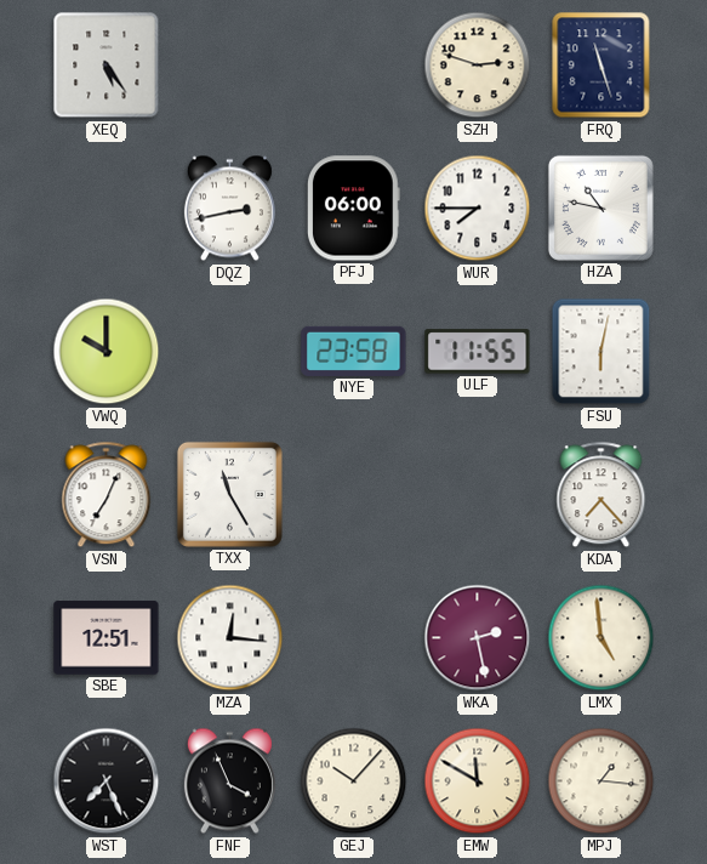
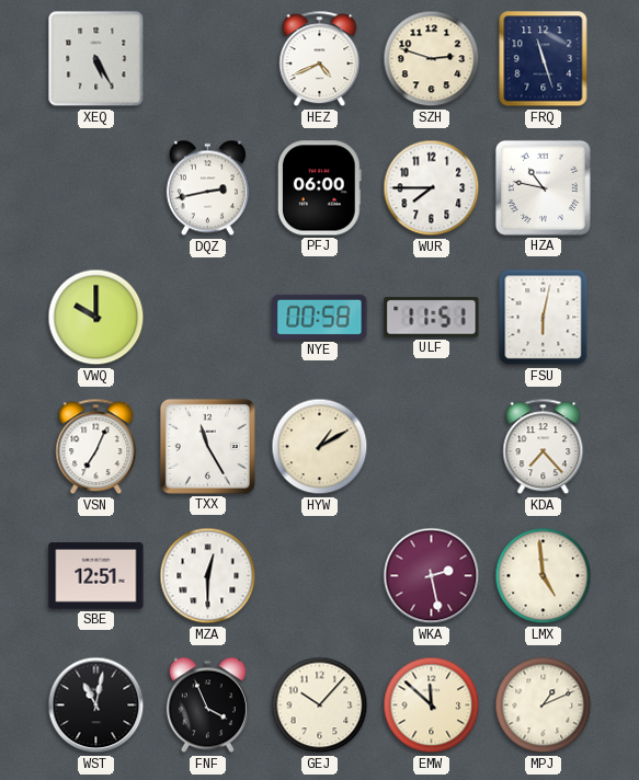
XEQ: 5:24 -> 5:25 (96, 59)
HEZ: none -> 4:41 (320, 59)
NYE: 23:58 -> 00:58 (320, 317)
ULF: 11:55 -> 11:51 (432, 318)
HYW: none -> 1:10 (320, 447)
MZA: 12:16 -> 12:30 (208, 576)
WST: 7:26 -> 11:02 (96, 706)
EMW: 11:50 -> 11:52 (432, 706)
MPJ: 1:16 -> 1:11 (544, 706)
